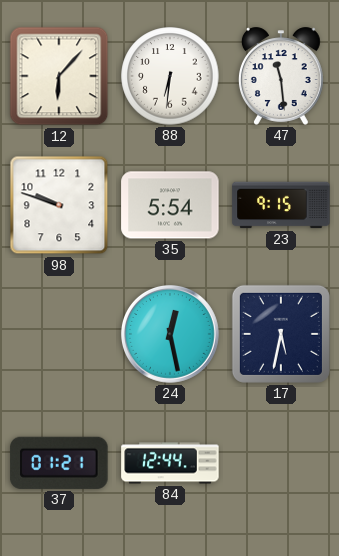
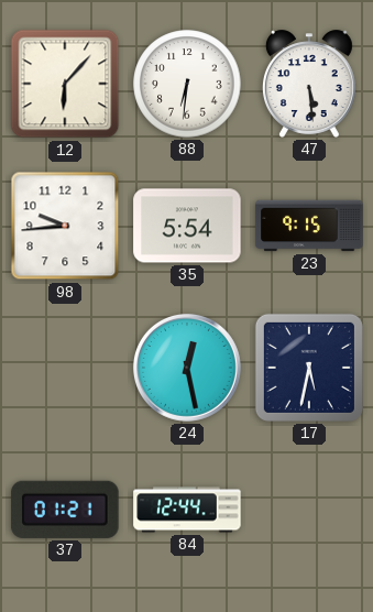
47: 11:29 -> 5:29 (309, 84)
98: 9:48 -> 9:44 (65, 226)
